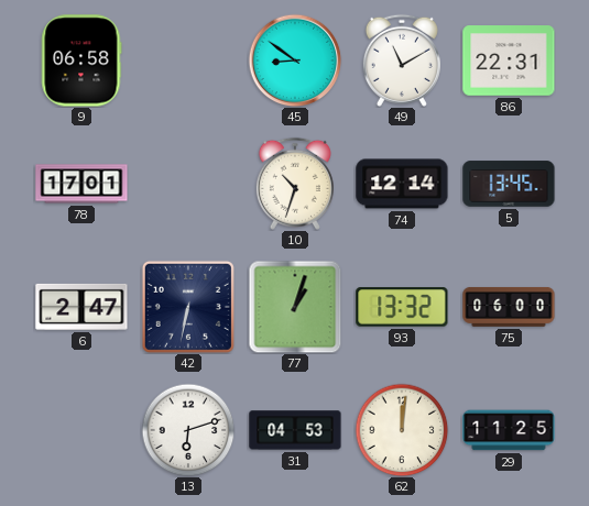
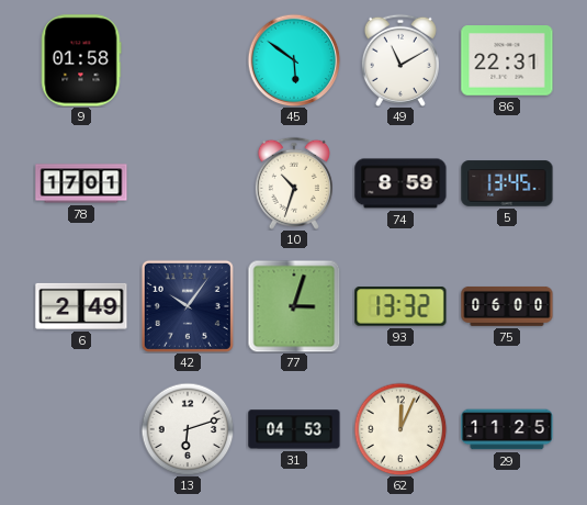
9: 06:58 -> 01:58 (81, 60)
45: 8:51 -> 5:51 (294, 60)
74: 12:14 -> 8:59 (400, 183)
6: 2:47 -> 2:49 (81, 306)
42: 6:32 -> 10:06 (188, 306)
77: 1:03 -> 3:03 (294, 306)
62: 12:01 -> 12:04 (400, 429)
